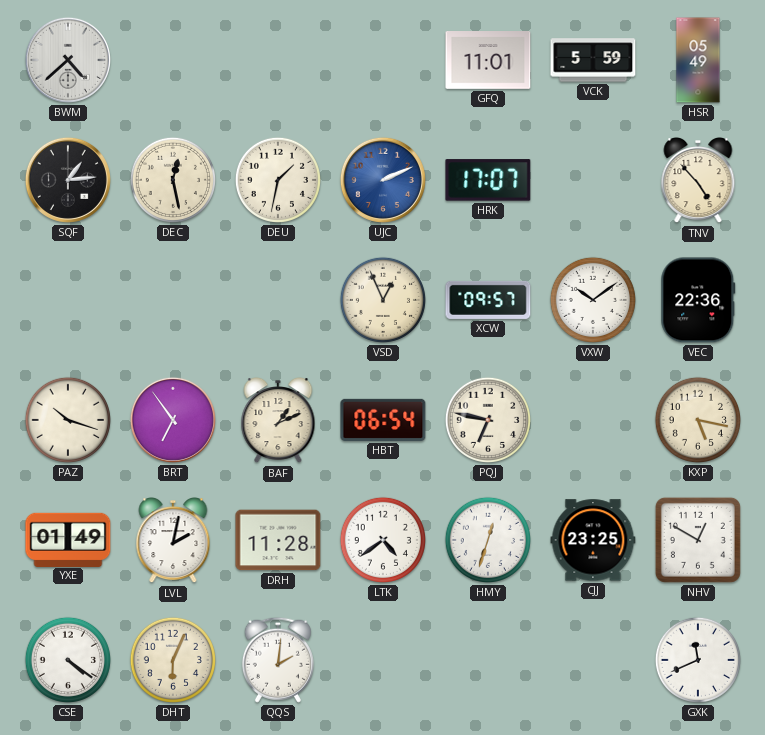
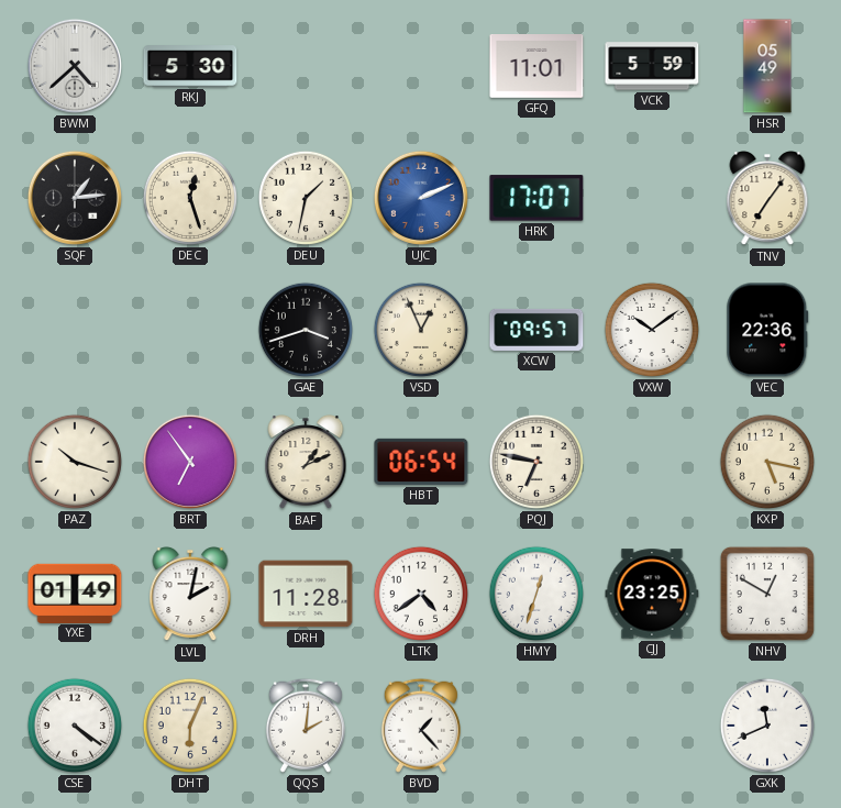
RKJ: none -> 5:30 (190, 66)
DEC: 12:28 -> 12:27 (190, 198)
TNV: 4:53 -> 7:06 (767, 198)
GAE: none -> 3:42 (306, 330)
BVD: none -> 1:23 (421, 726)
